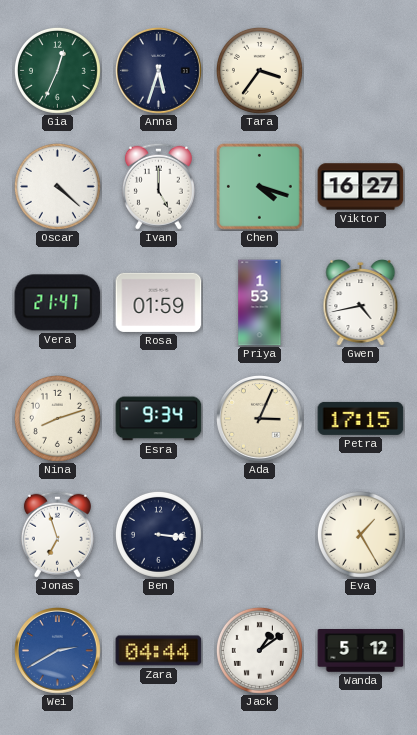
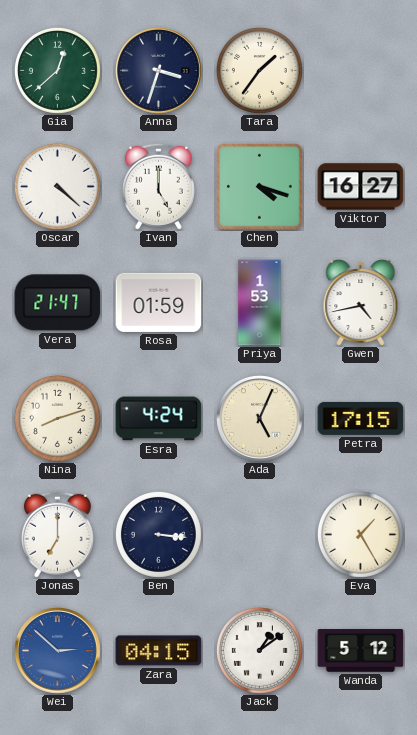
Gia: 12:34 -> 12:38 (57, 70)
Anna: 5:33 -> 3:33 (159, 71)
Tara: 3:36 -> 1:36 (259, 70)
Esra: 9:34 -> 4:24 (159, 419)
Ada: 3:04 -> 5:04 (260, 419)
Jonas: 6:57 -> 7:00 (57, 534)
Wei: 2:40 -> 2:52 (58, 651)
Zara: 04:44 -> 04:15 (159, 651)
